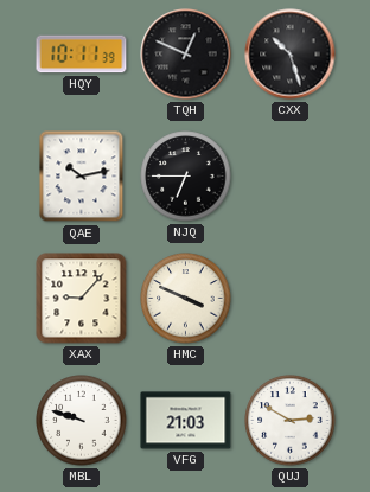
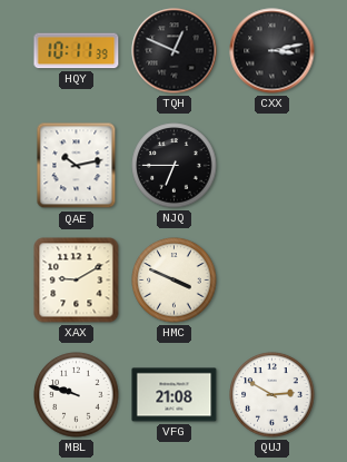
CXX: 10:27 -> 3:13 (272, 51)
XAX: 9:07 -> 9:10 (77, 281)
VFG: 21:03 -> 21:08 (175, 395)
